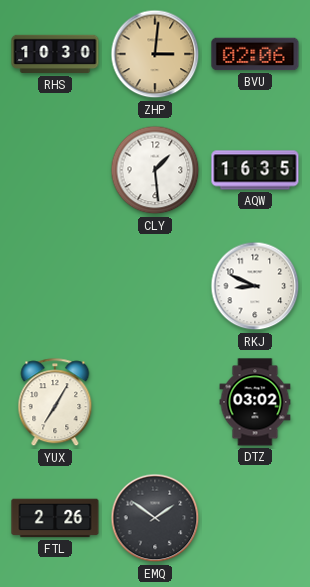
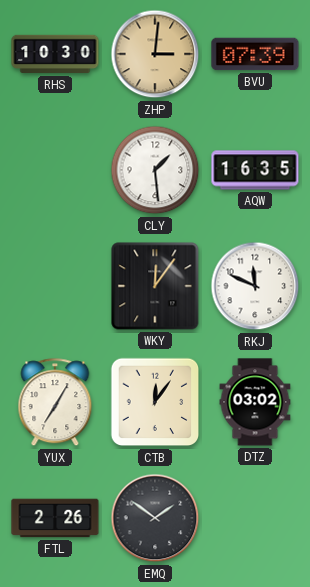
BVU: 02:06 -> 07:39 (255, 54)
WKY: none -> 12:06 (155, 286)
RKJ: 8:49 -> 11:49 (255, 286)
CTB: none -> 12:06 (155, 402)
